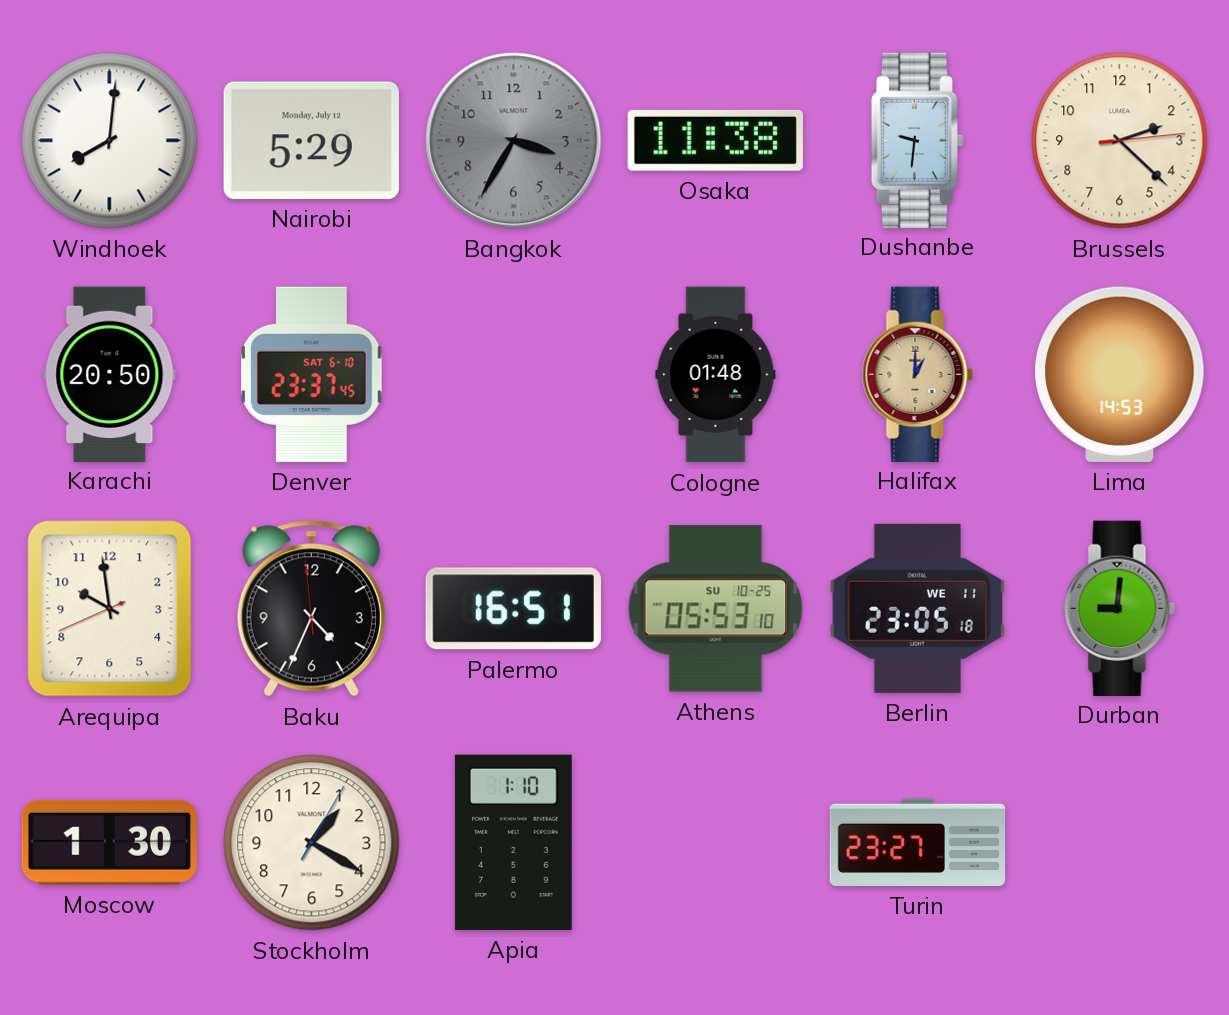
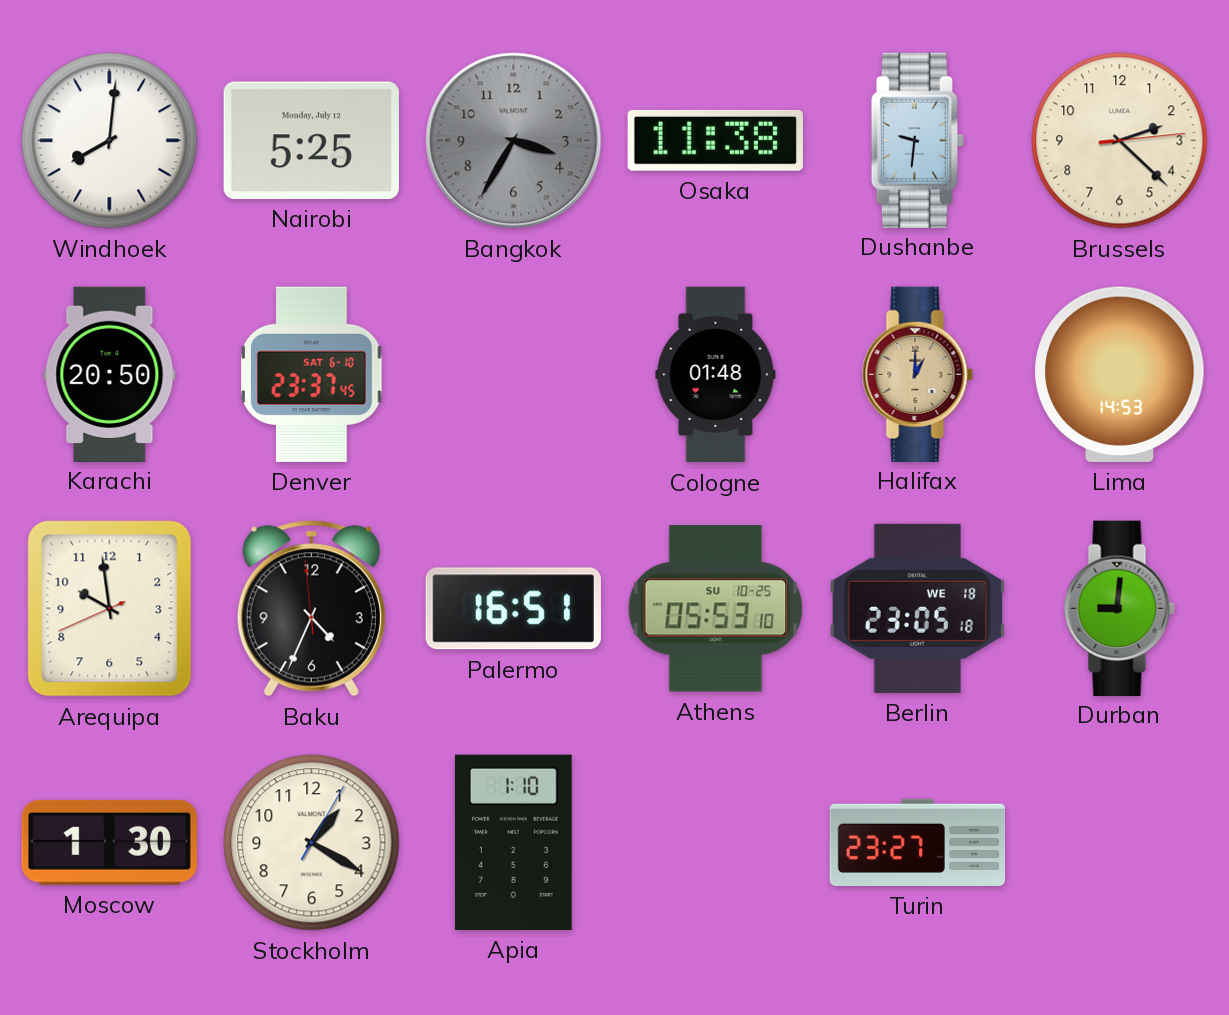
Nairobi: 5:29 -> 5:25 (311, 140)
Berlin date: WE 11 -> WE 18 (917, 608)
